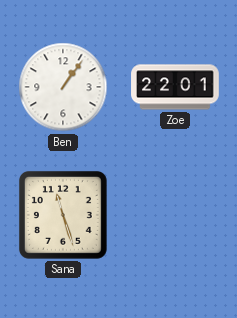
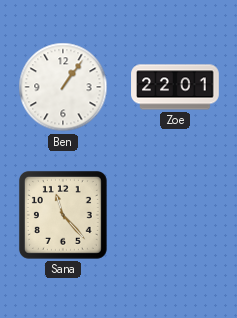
Sana: 11:27 -> 11:23 (63, 215)
